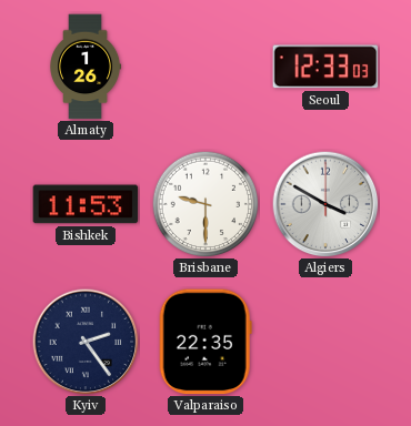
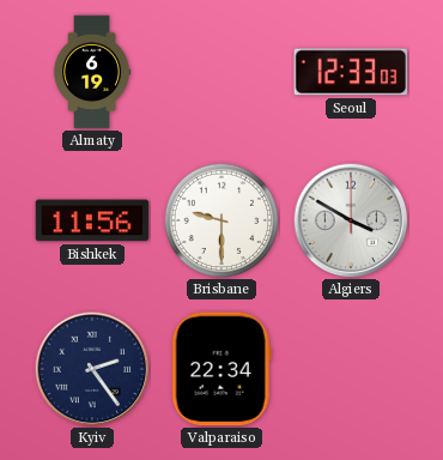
Almaty: 1:26 -> 6:19 (93, 72)
Bishkek: 11:53 -> 11:56 (92, 220)
Valparaiso: 22:35 -> 22:34 (221, 369)
